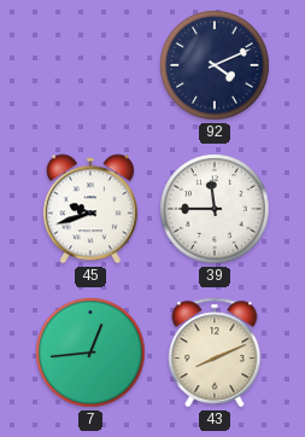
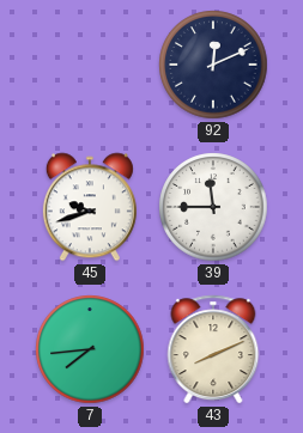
92: 4:11 -> 12:11 (213, 65)
7: 12:44 -> 7:44 (90, 349)
